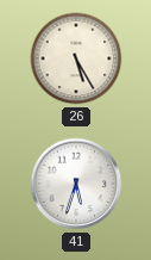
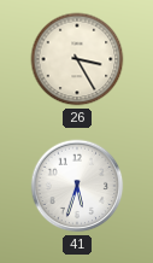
26: 5:25 -> 3:25 (77, 59)
